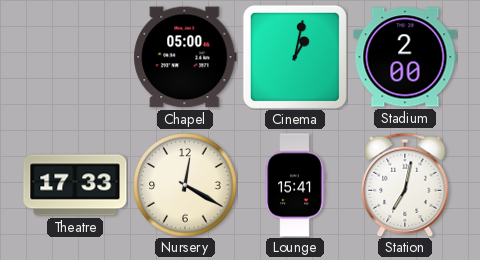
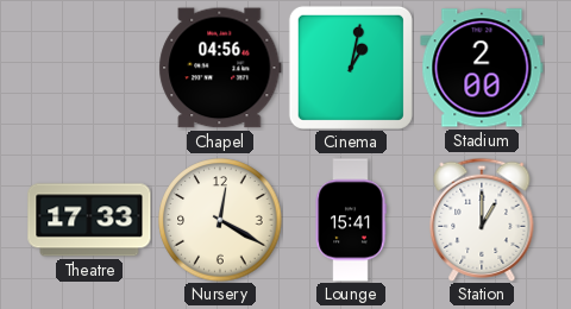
Chapel: 05:00 -> 04:56 (220, 68)
Station: 7:02 -> 1:00 (482, 220)
